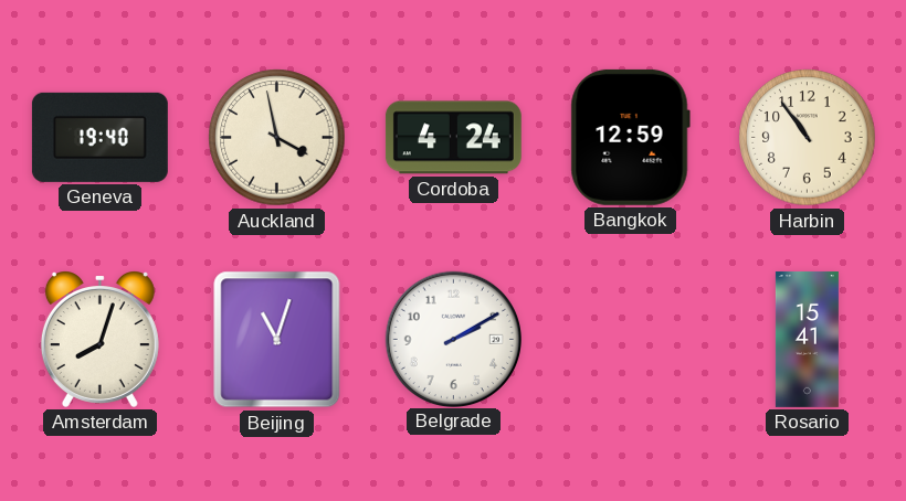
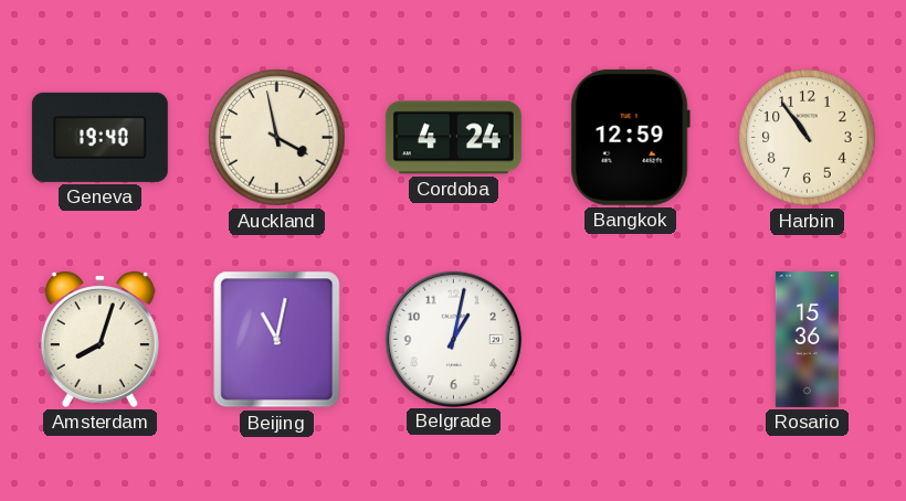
Beijing: 11:03 -> 11:02 (277, 340)
Belgrade: 2:10 -> 1:02 (453, 339)
Rosario: 15:41 -> 15:36 (807, 339)
